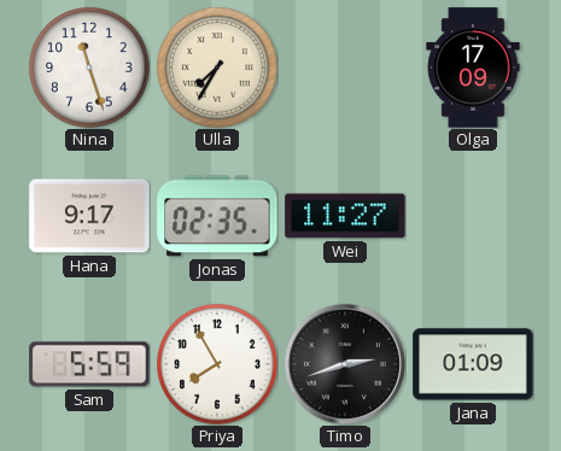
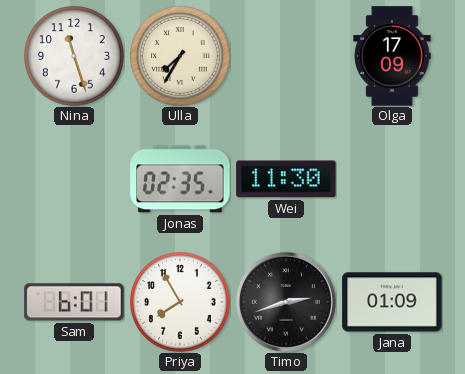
Hana: 9:17 -> none (89, 216)
Wei: 11:27 -> 11:30 (286, 179)
Sam: 5:59 -> 6:01 (74, 302)
